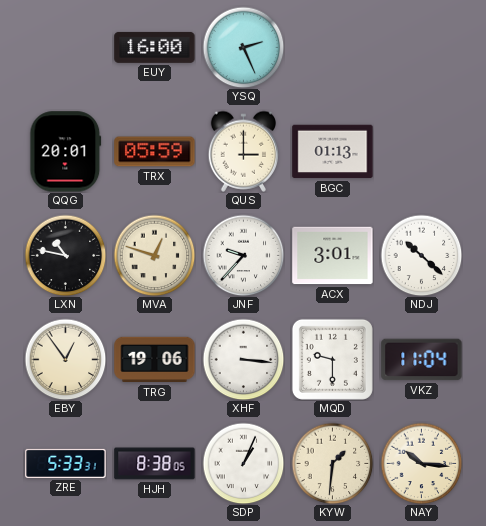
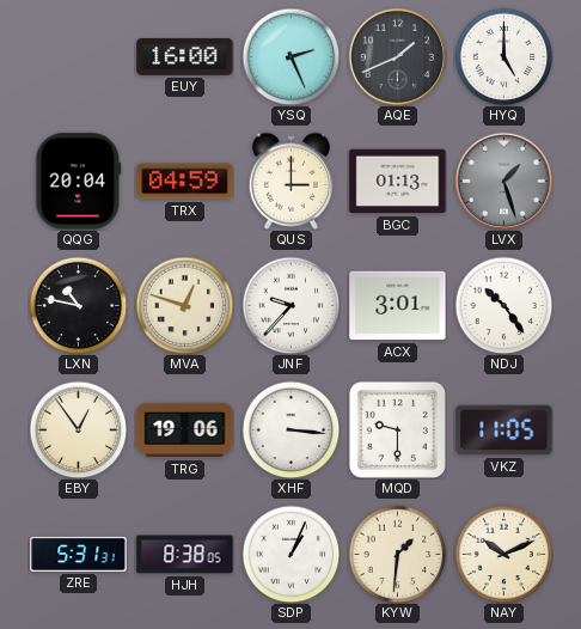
AQE: none -> 1:41 (397, 56)
HYQ: none -> 5:00 (503, 56)
QQG: 20:01 -> 20:04 (79, 182)
TRX: 05:59 -> 04:59 (185, 182)
LVX: none -> 1:27 (503, 181)
NDJ: 10:22 -> 10:24 (503, 305)
VKZ: 11:04 -> 11:05 (504, 430)
ZRE: 5:33 -> 5:31 (79, 554)
NAY: 10:16 -> 10:11 (503, 554)
